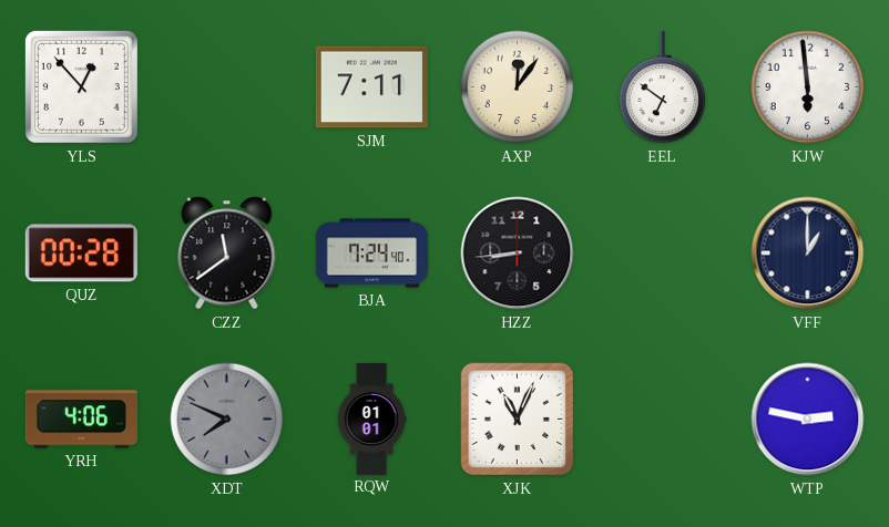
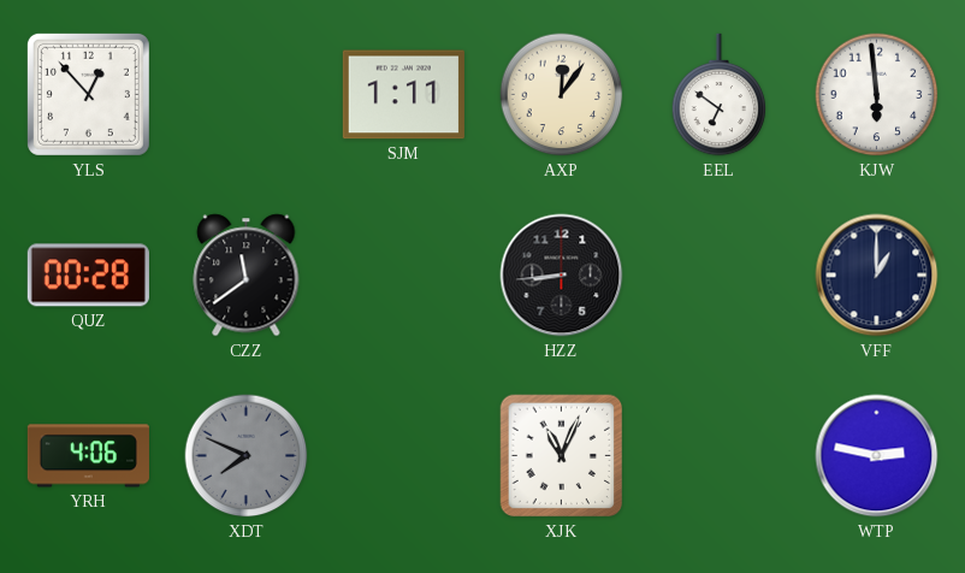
SJM: 7:11 -> 1:11 (403, 95)
BJA: 7:24 -> none (371, 254)
RQW: 01:01 -> none (371, 418)
